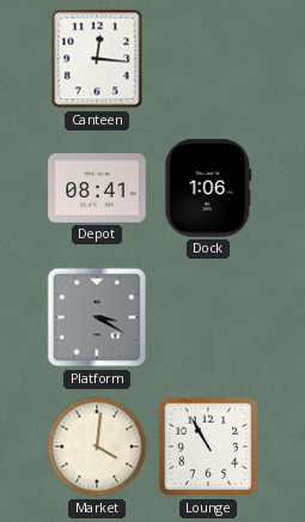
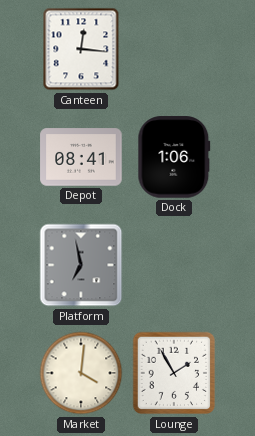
Platform: 3:20 -> 6:58 (81, 265)
Lounge: 10:55 -> 1:55 (174, 373)
